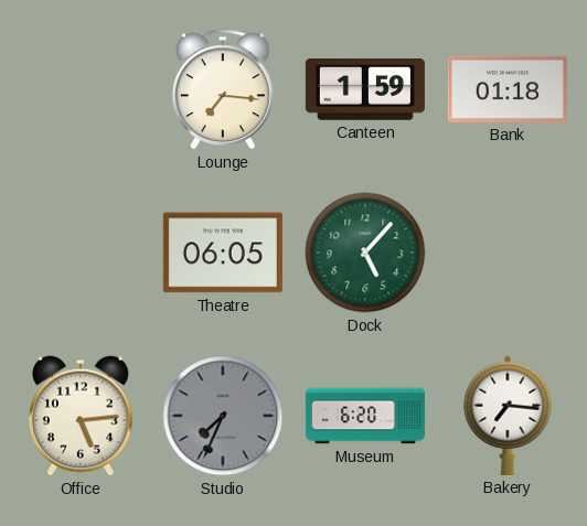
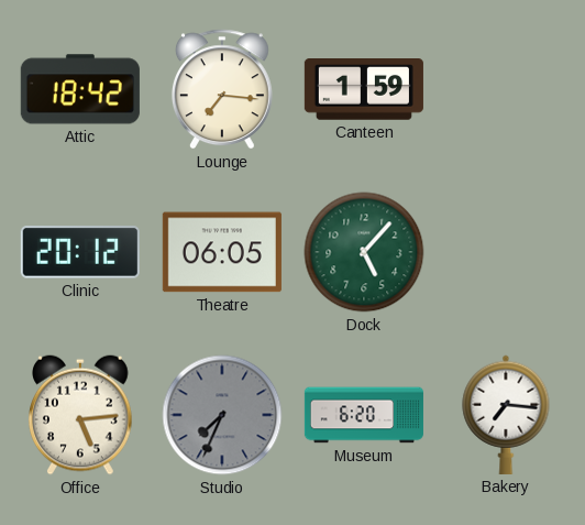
Attic: none -> 18:42 (80, 89)
Bank: 01:18 -> none (508, 89)
Clinic: none -> 20:12 (80, 252)
